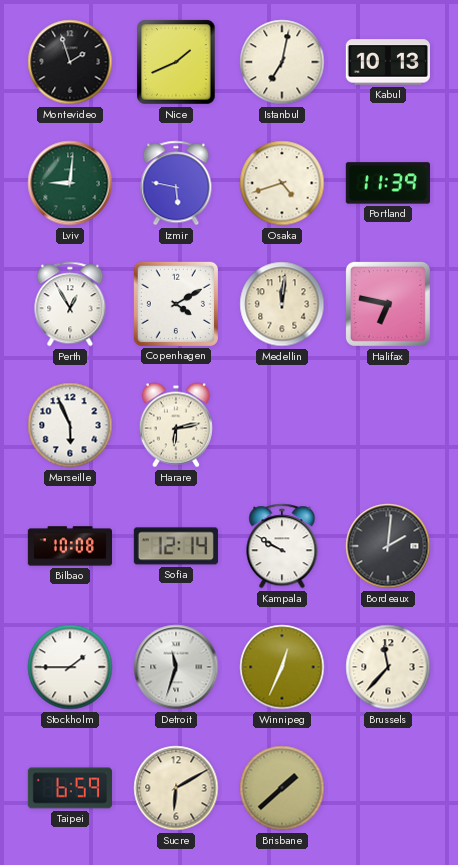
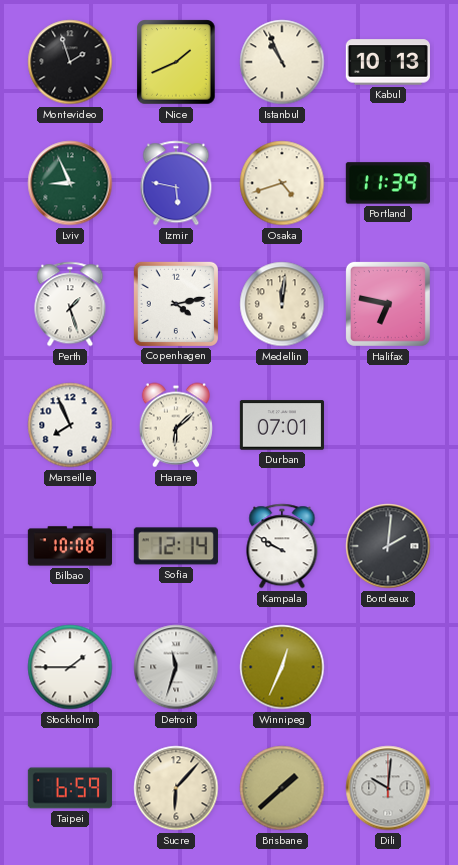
Istanbul: 7:02 -> 10:56 (282, 62)
Lviv: 9:01 -> 8:56 (70, 183)
Perth: 12:55 -> 1:27 (70, 304)
Copenhagen: 4:10 -> 4:13 (176, 304)
Marseille: 5:56 -> 7:56 (70, 425)
Harare: 6:13 -> 6:08 (176, 425)
Durban: none -> 07:01 (282, 425)
Brussels: 11:37 -> none (388, 667)
Sucre: 6:10 -> 6:07 (176, 788)
Dili: none -> 10:01 (388, 788)
